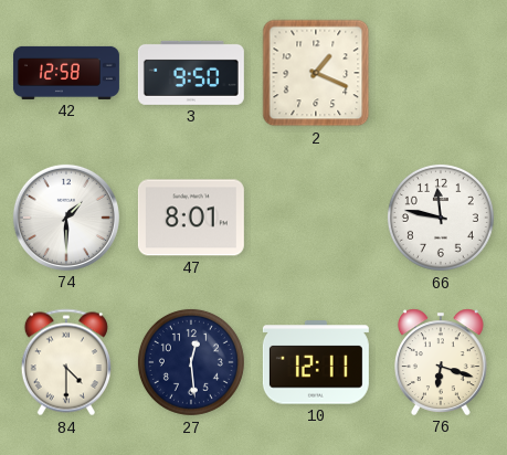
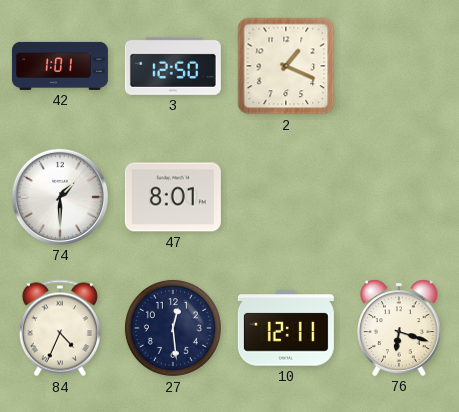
42: 12:58 -> 1:01 (60, 66)
3: 9:50 -> 12:50 (173, 66)
66: 11:47 -> none (441, 218)
84: 4:30 -> 4:34 (60, 328)
